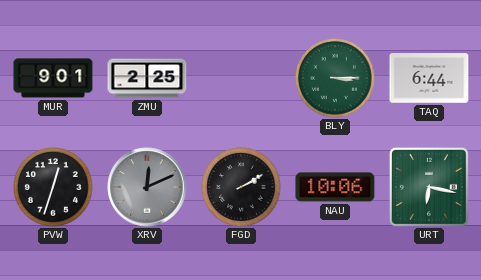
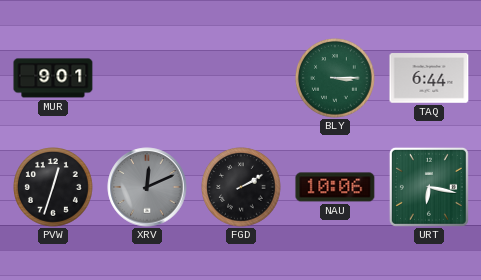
ZMU: 2:25 -> none (147, 78)
